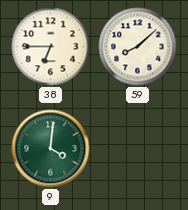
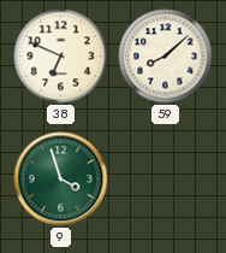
38: 6:45 -> 6:49 (61, 57)
9: 4:01 -> 3:57 (61, 180)
